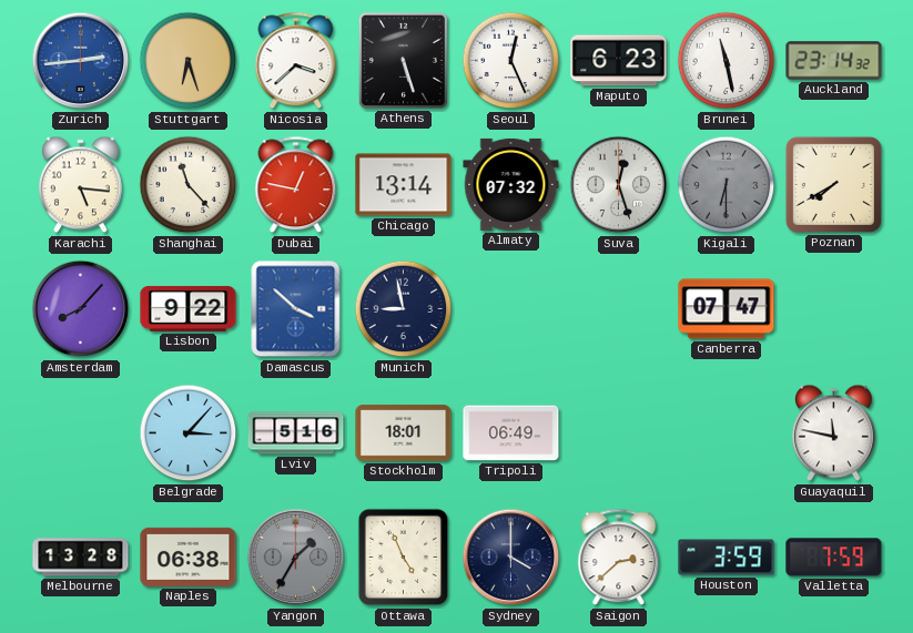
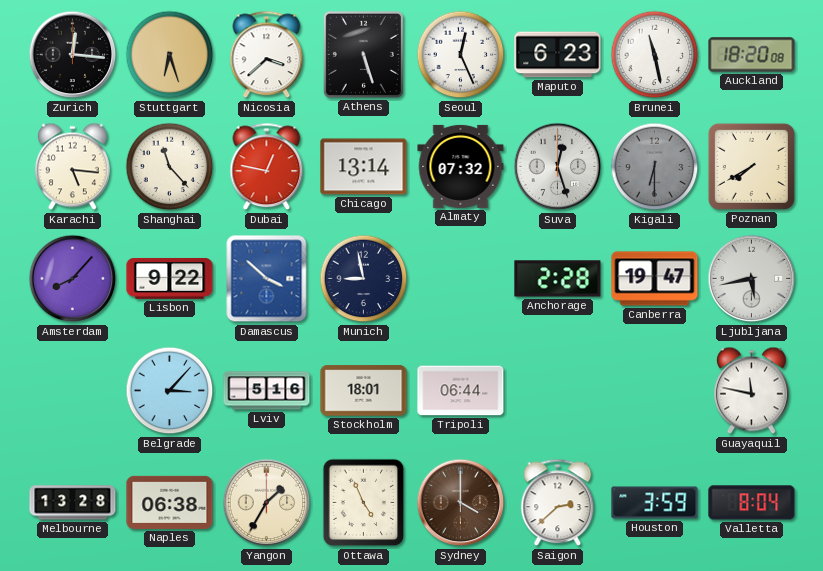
Zurich: 2:44 -> 12:16 (73, 55)
Zurich dial: blue -> black (73, 55)
Auckland: 23:14 -> 18:20 (752, 55)
Anchorage: none -> 2:28 (558, 279)
Canberra: 07:47 -> 19:47 (655, 279)
Ljubljana: none -> 5:43 (752, 279)
Tripoli: 06:49 -> 06:44 (461, 391)
Yangon dial: grey -> cream (267, 503)
Sydney dial: navy -> brown (461, 503)
Valletta: 7:59 -> 8:04 (752, 503)
